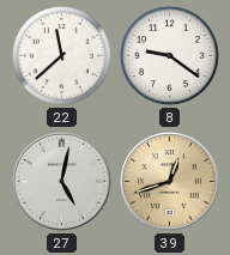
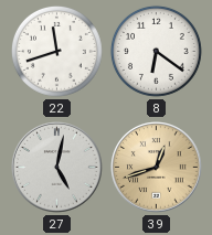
22: 11:38 -> 11:42 (56, 51)
8: 9:21 -> 6:21 (156, 51)
